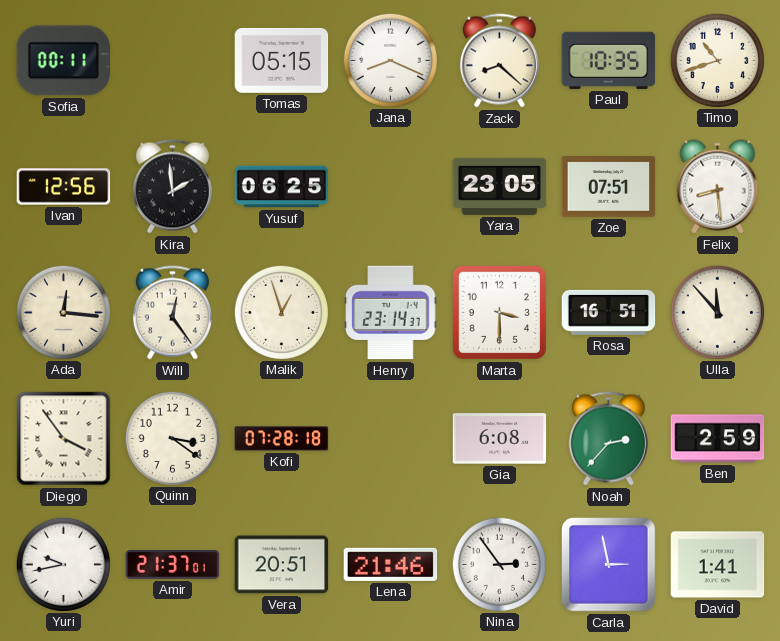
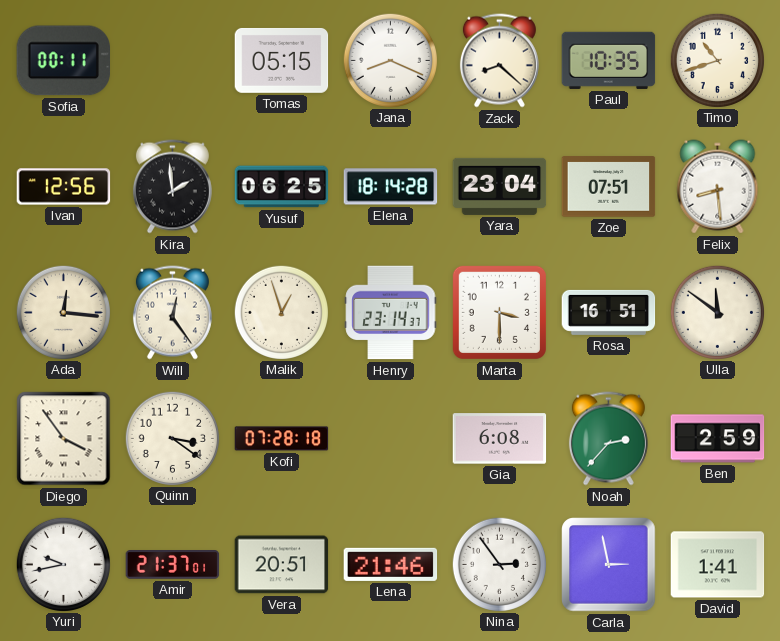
Elena: none -> 18:14 (391, 187)
Yara: 23:05 -> 23:04 (500, 186)
Ulla: 11:53 -> 11:51 (717, 312)
